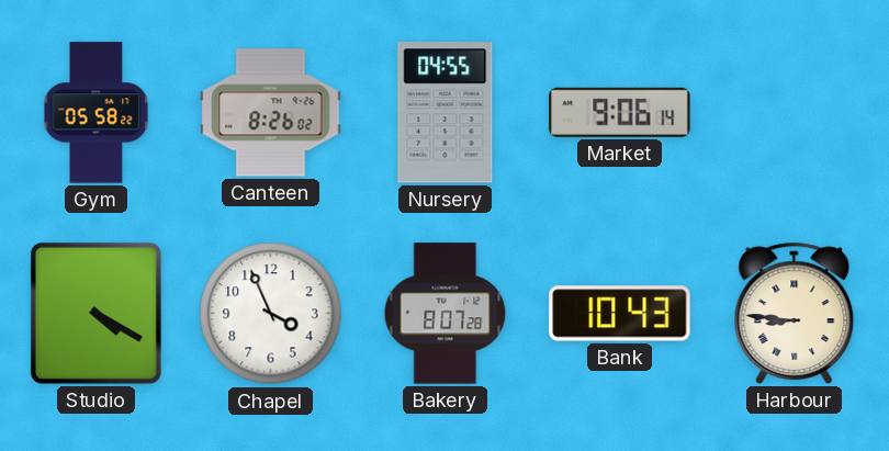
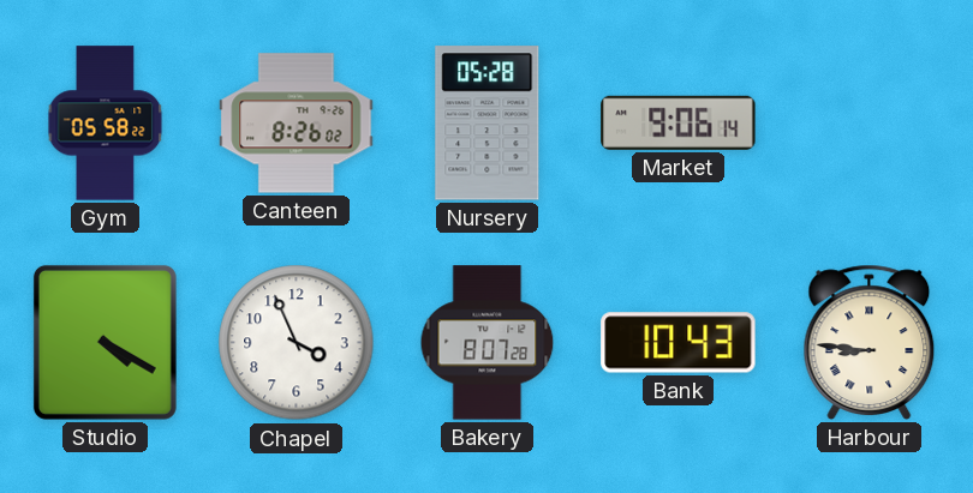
Nursery: 04:55 -> 05:28 (488, 124)
